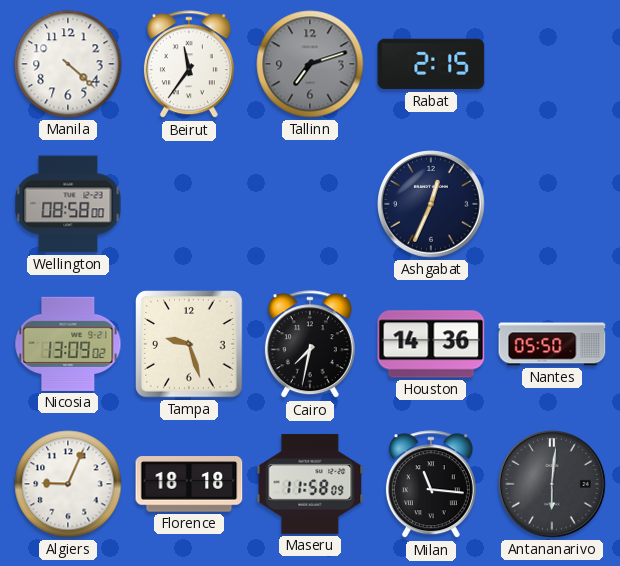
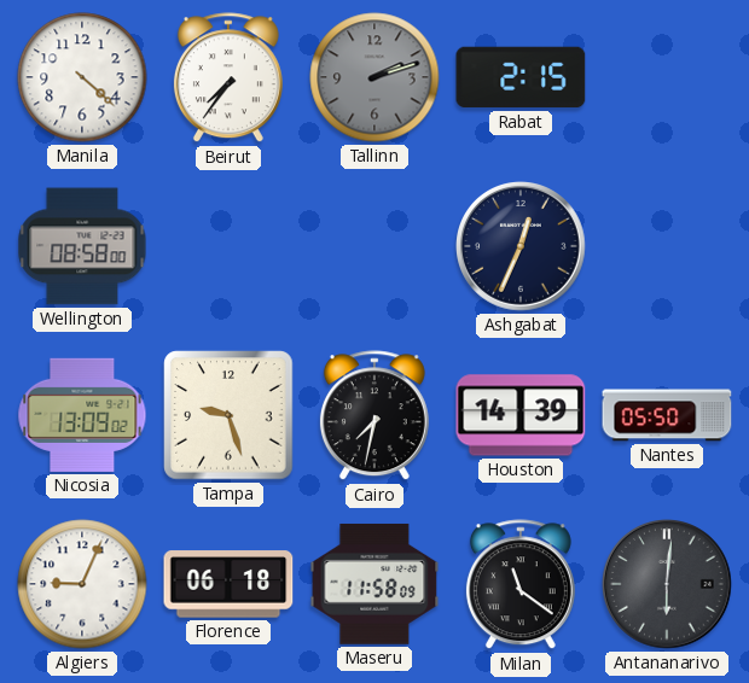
Beirut: 11:36 -> 7:36 (228, 78)
Tallinn: 7:12 -> 2:12 (374, 77)
Houston: 14:36 -> 14:39 (521, 415)
Florence: 18:18 -> 06:18 (228, 584)
Milan: 11:16 -> 11:21 (521, 585)
